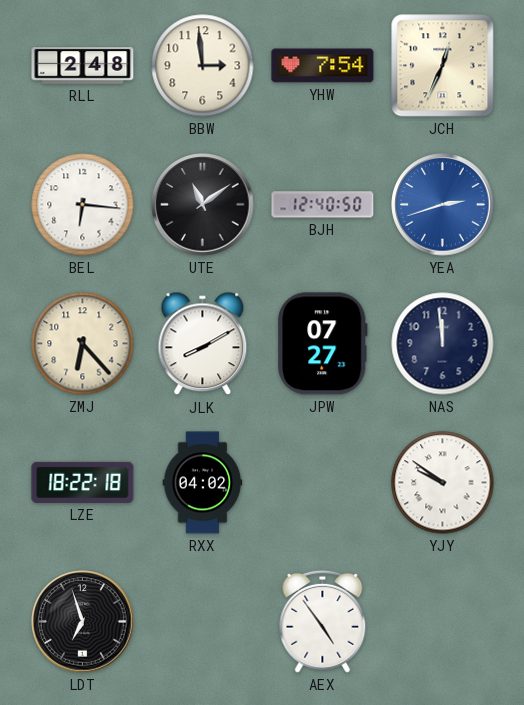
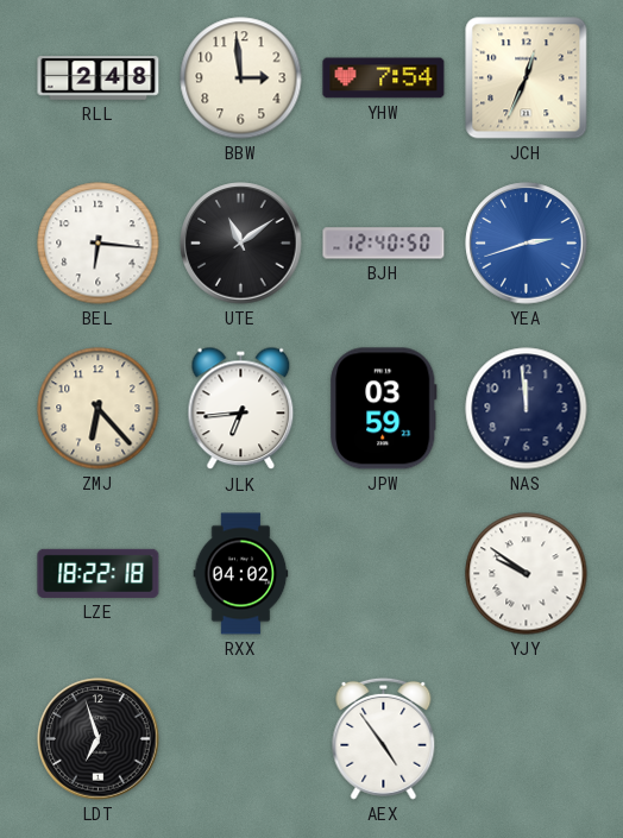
JLK: 8:10 -> 6:44 (241, 409)
JPW: 07:27 -> 03:59 (384, 409)
